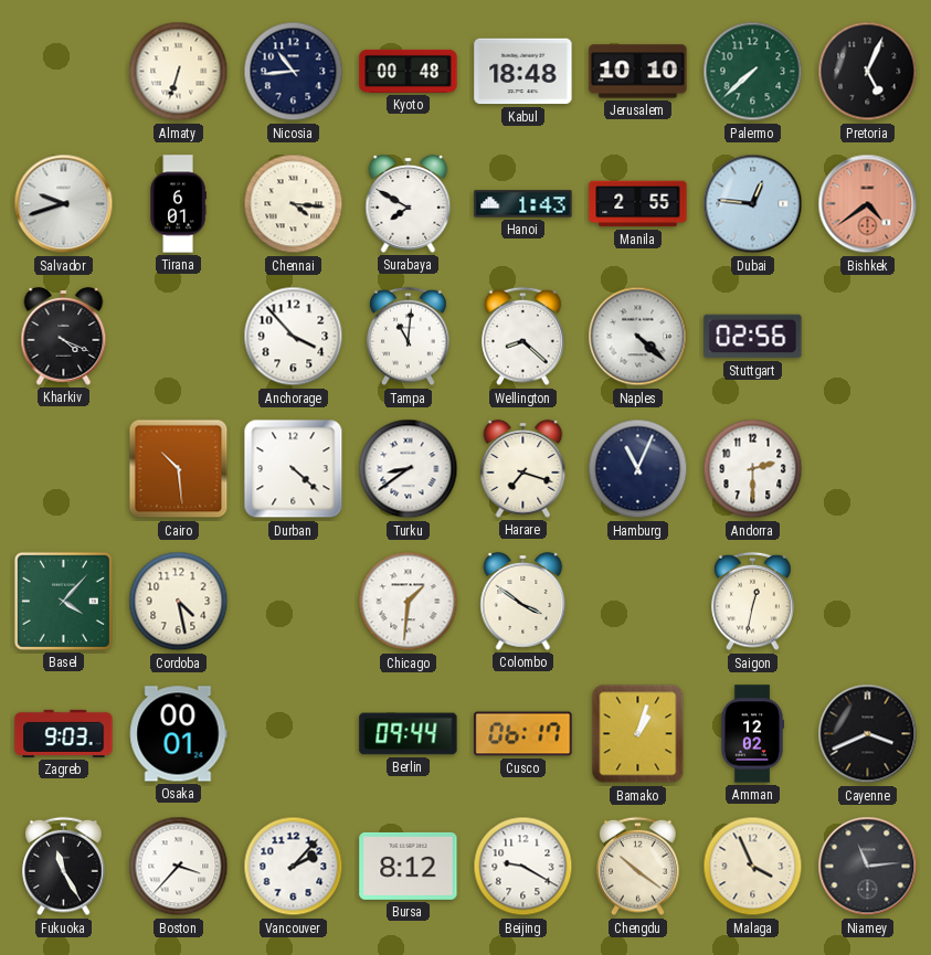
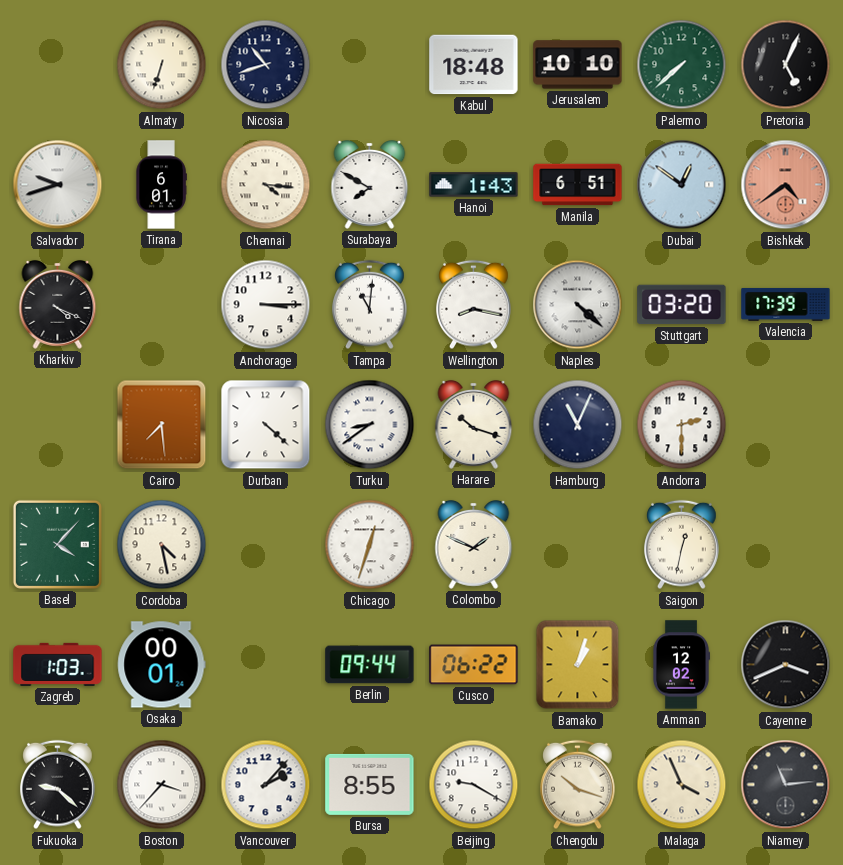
Nicosia: 10:44 -> 10:42 (266, 65)
Kyoto: 00:48 -> none (409, 71)
Manila: 2:55 -> 6:51 (578, 185)
Dubai: 12:46 -> 12:51 (682, 185)
Anchorage: 3:53 -> 3:15 (266, 305)
Wellington: 8:22 -> 8:17 (474, 305)
Stuttgart: 02:56 -> 03:20 (682, 305)
Valencia: none -> 17:39 (786, 304)
Cairo: 10:29 -> 7:29 (162, 425)
Harare: 7:18 -> 10:18 (474, 424)
Chicago: 1:31 -> 12:33 (370, 545)
Colombo: 3:51 -> 1:49 (474, 544)
Zagreb: 9:03 -> 1:03 (58, 664)
Cusco: 06:17 -> 06:22 (474, 665)
Fukuoka: 11:25 -> 9:22 (58, 785)
Bursa: 8:12 -> 8:55 (370, 784)
Chengdu: 10:21 -> 10:18 (578, 785)
